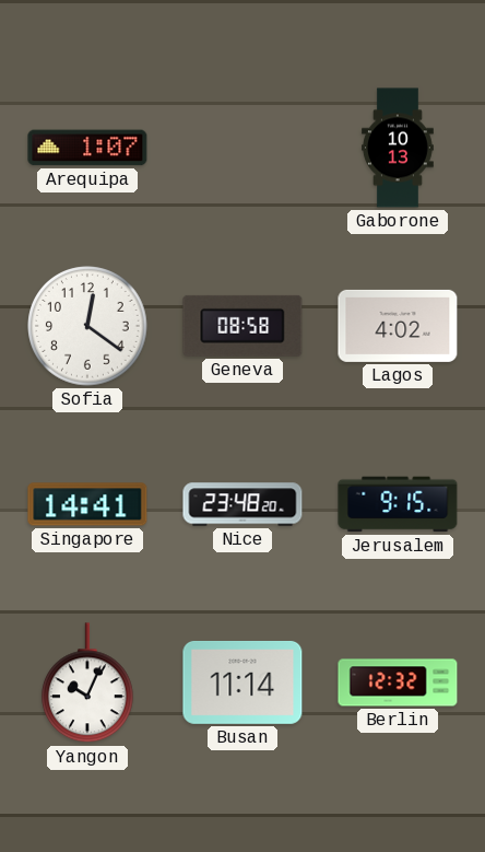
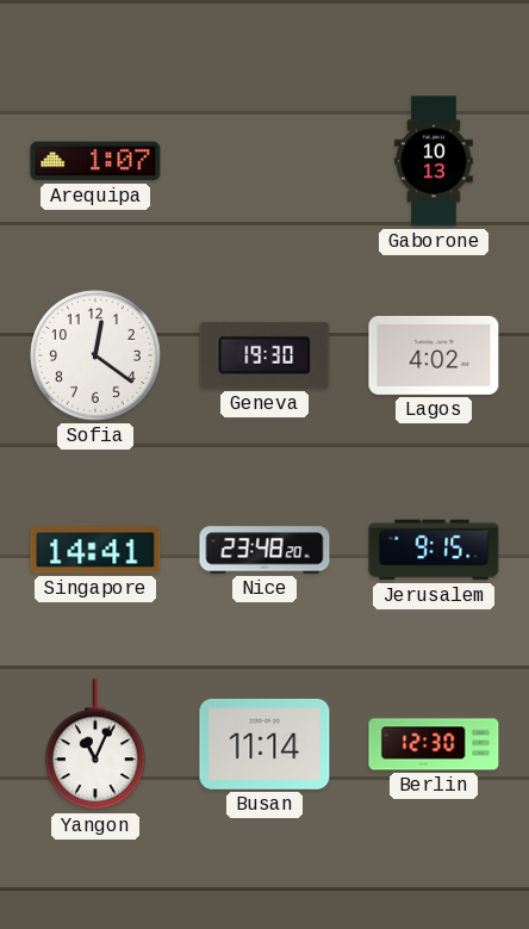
Geneva: 08:58 -> 19:30 (264, 355)
Yangon: 10:04 -> 11:04 (97, 745)
Berlin: 12:32 -> 12:30 (434, 744)
